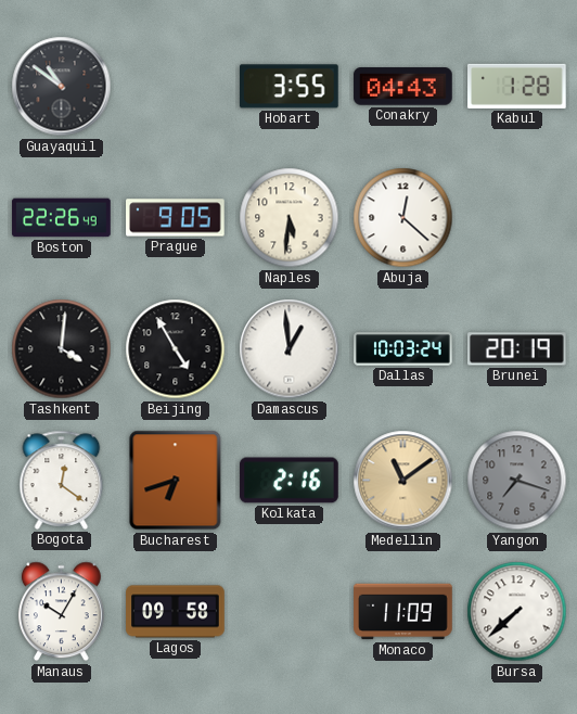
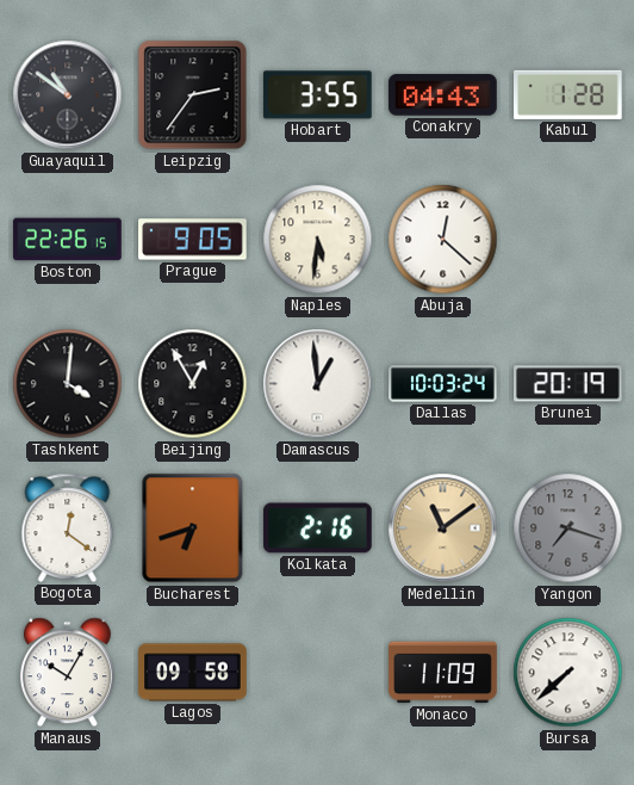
Leipzig: none -> 2:36 (193, 95)
Boston: 22:26:49 -> 22:26:15 (68, 240)
Beijing: 4:55 -> 12:55 (193, 384)
